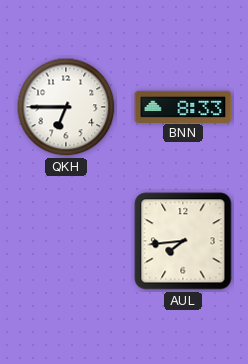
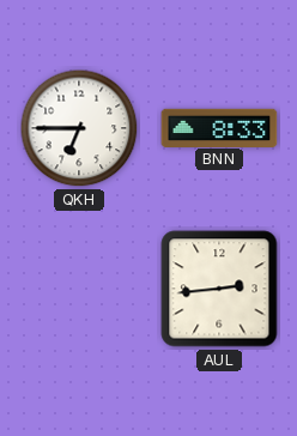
AUL: 7:44 -> 2:44 (219, 289)
